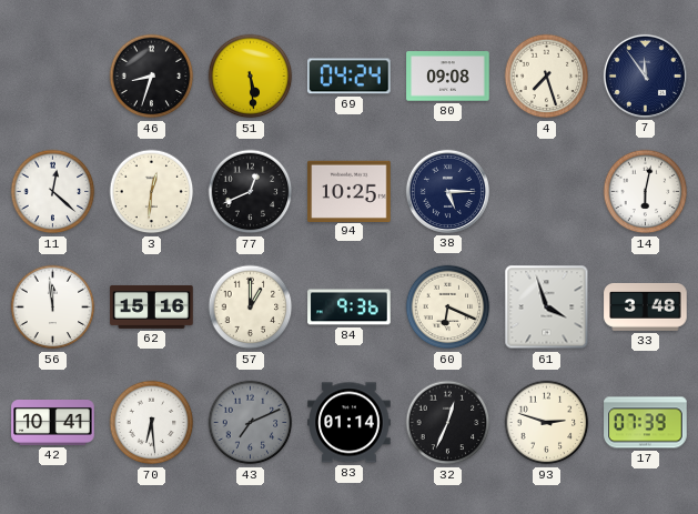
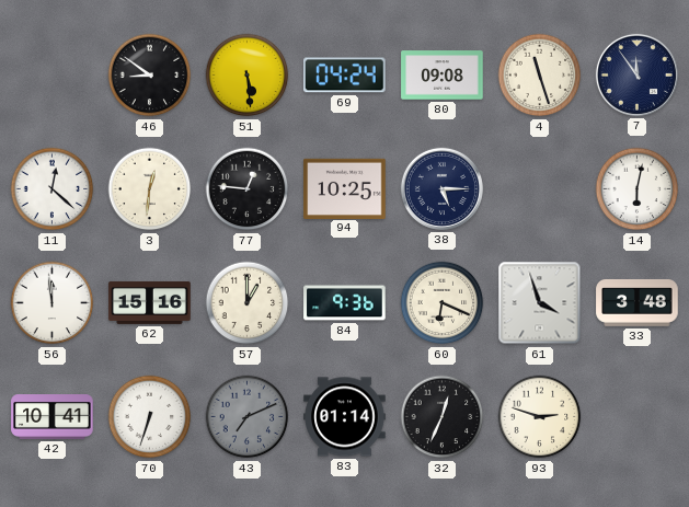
46: 8:33 -> 8:51 (150, 76)
4: 7:27 -> 11:27 (540, 76)
77: 12:41 -> 12:46 (248, 189)
70: 6:29 -> 6:33 (150, 417)
17: 07:39 -> none (646, 423)
